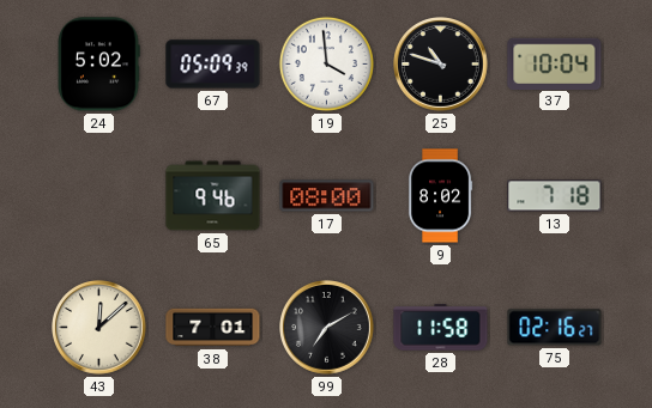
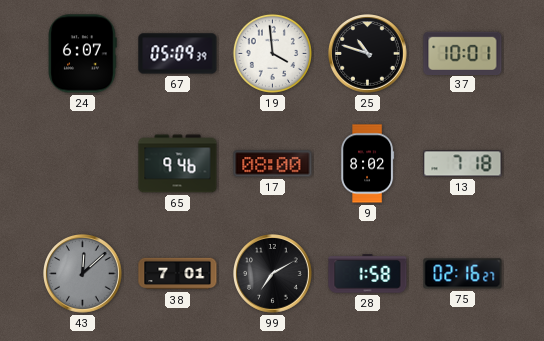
24: 5:02 -> 6:07 (82, 54)
37: 10:04 -> 10:01 (463, 53)
43 dial: cream -> grey (83, 274)
28: 11:58 -> 1:58 (368, 274)
